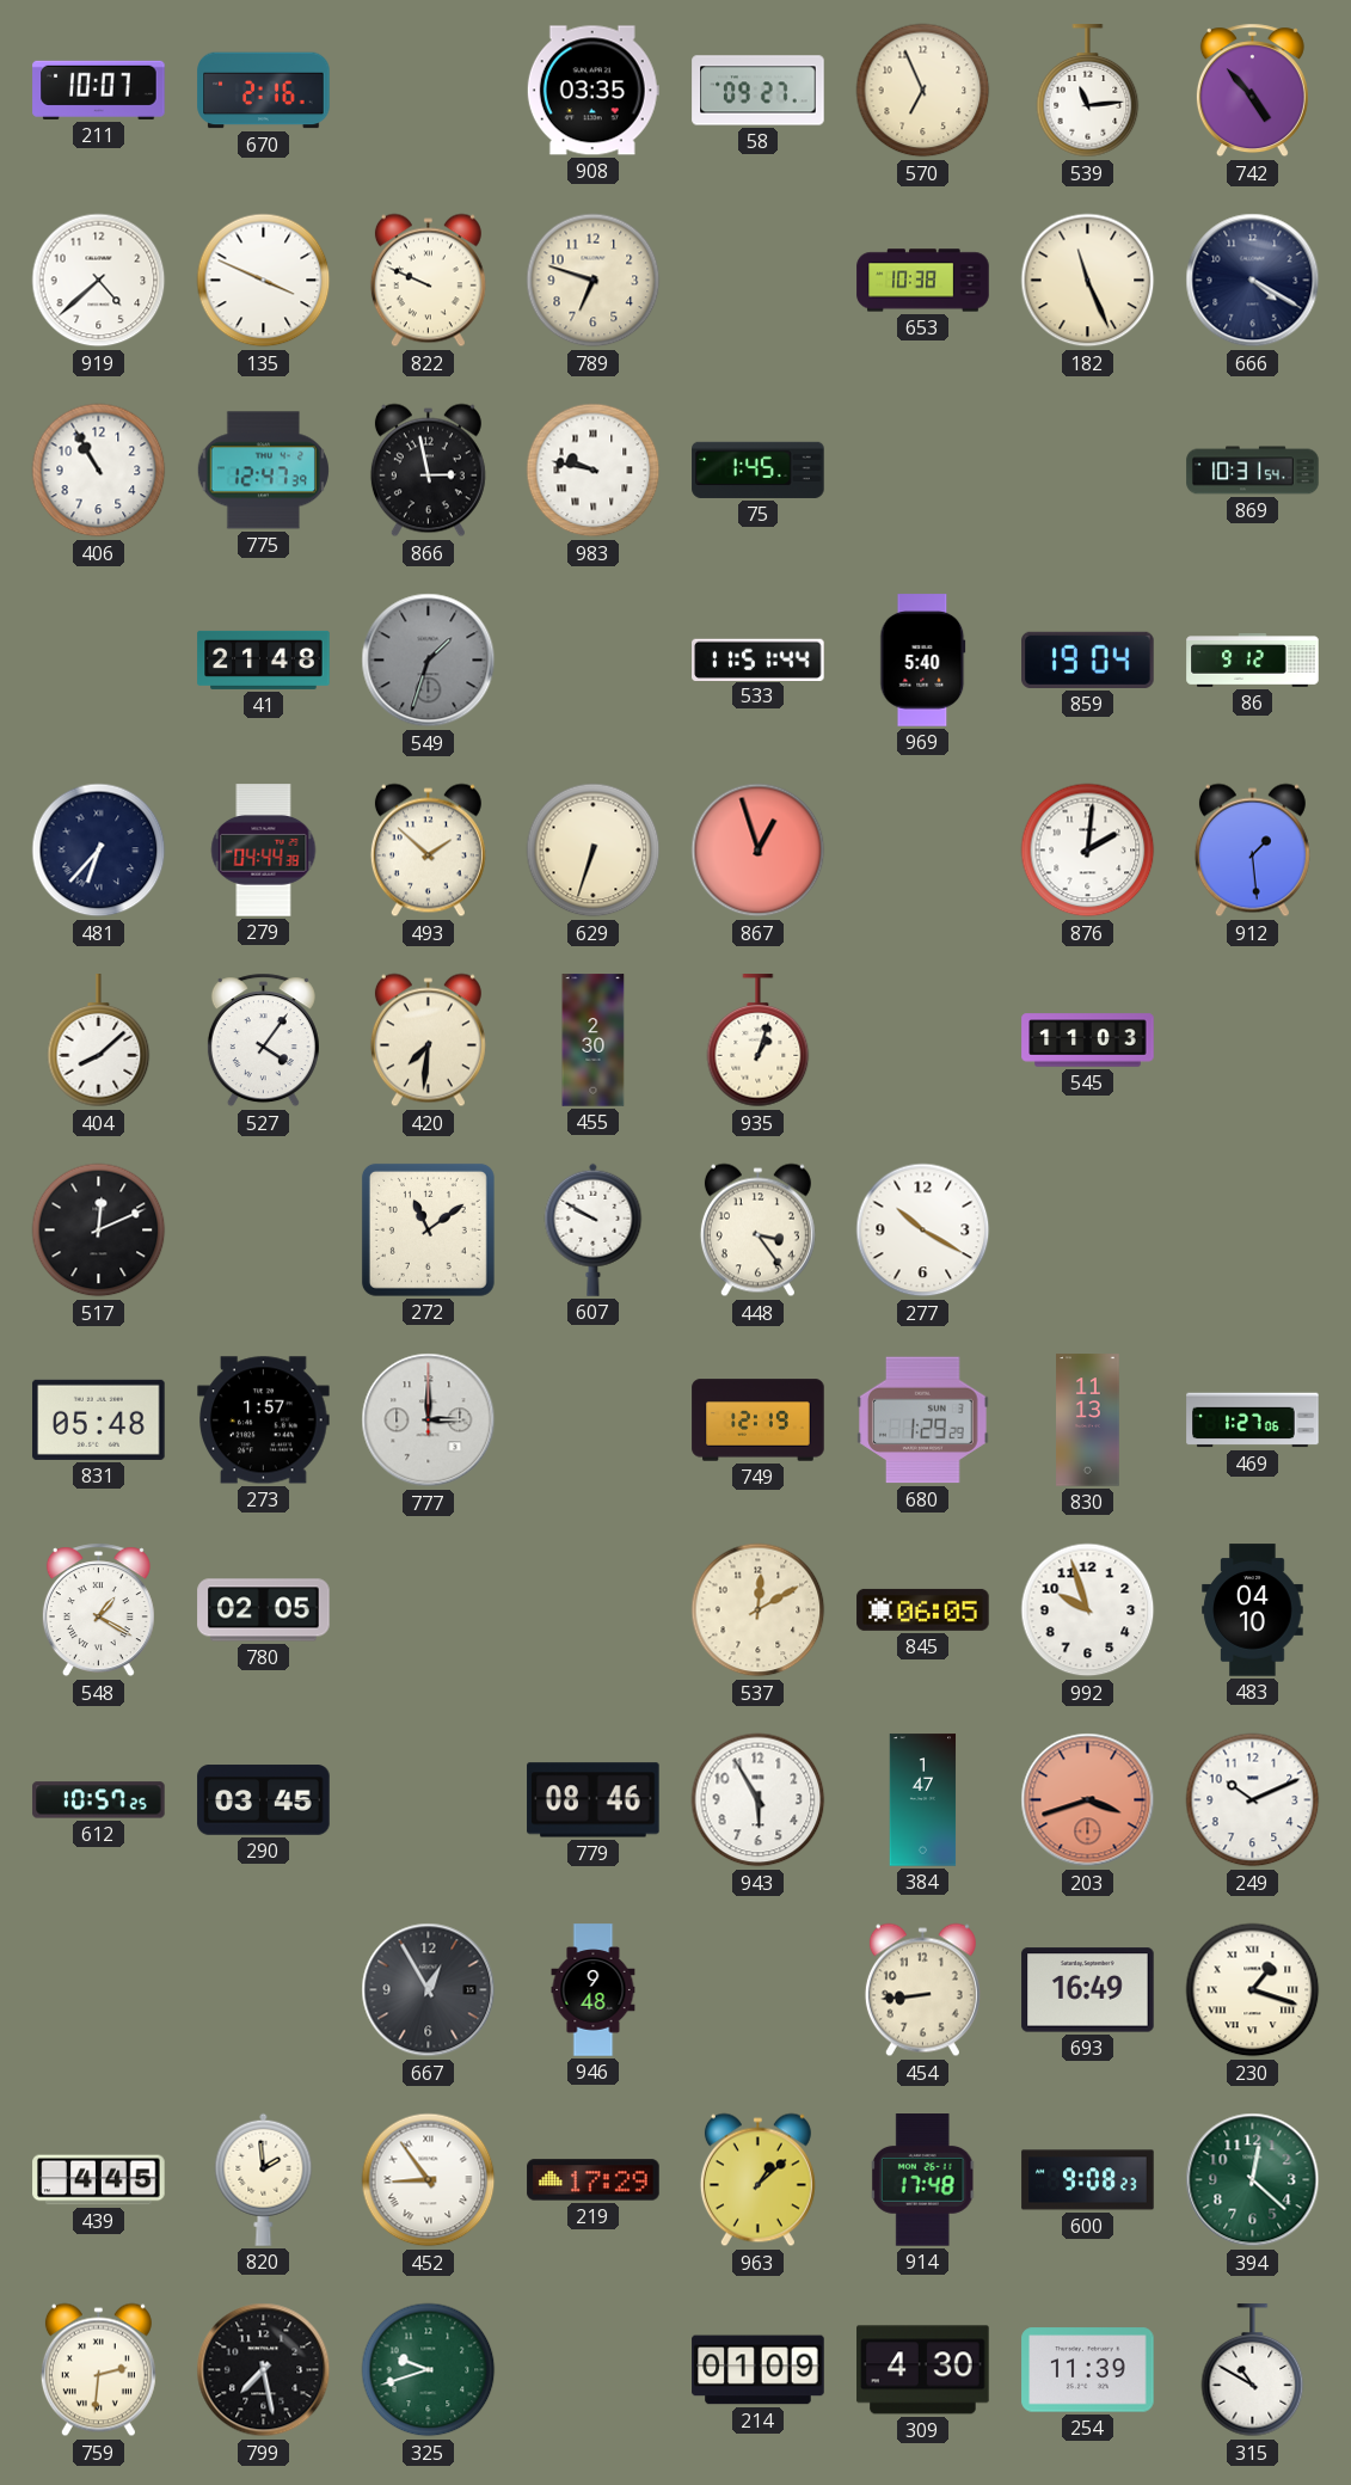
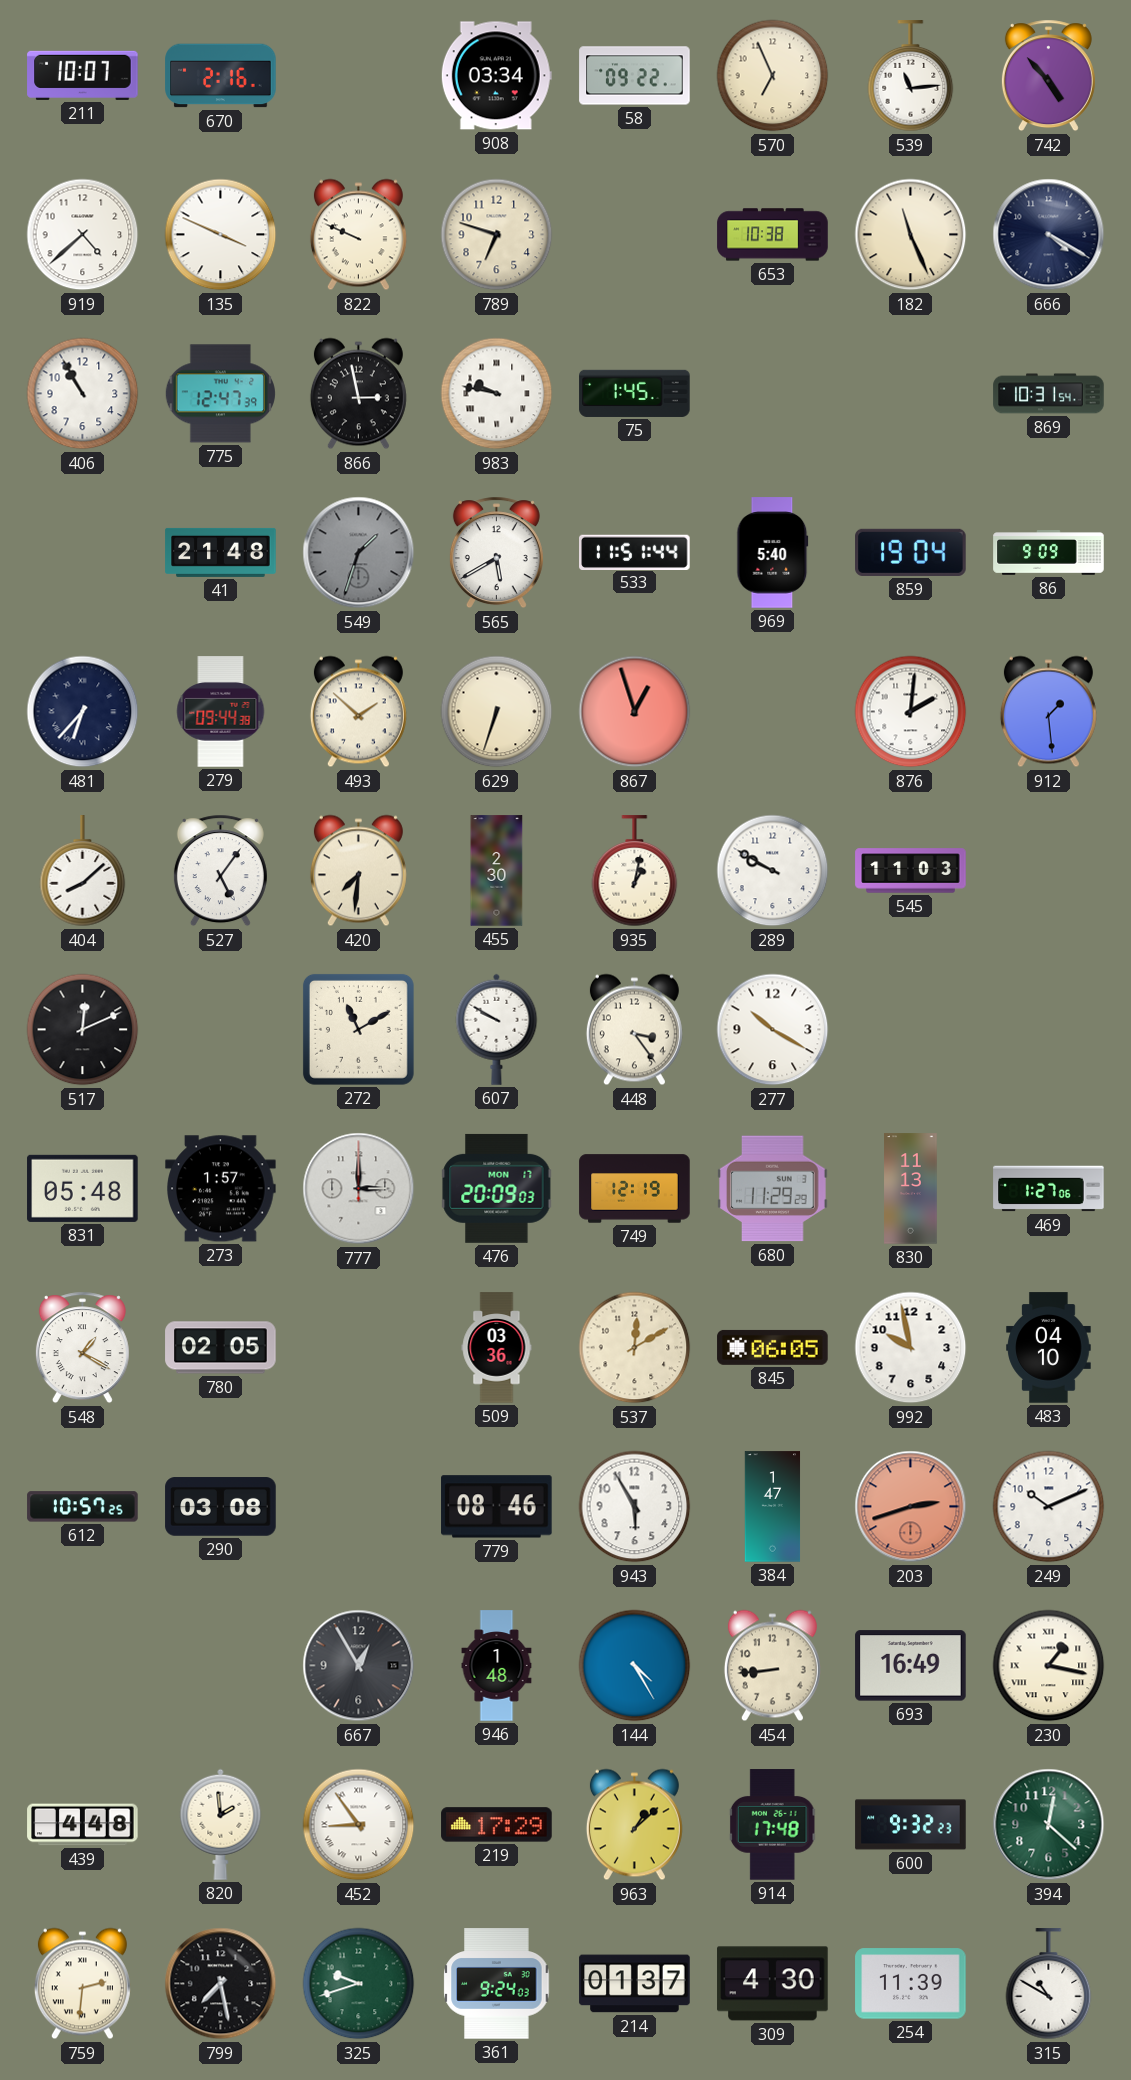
908: 03:35 -> 03:34 (496, 76)
58: 09:27 -> 09:22 (635, 76)
565: none -> 5:40 (496, 553)
86: 9:12 -> 9:09 (1049, 553)
279: 04:44 -> 09:44 (221, 712)
527: 4:06 -> 5:06 (220, 871)
935: 1:03 -> 1:02 (635, 871)
289: none -> 9:50 (773, 871)
272: 11:09 -> 11:10 (358, 1029)
476: none -> 20:09 (497, 1188)
680: 1:29 -> 11:29 (773, 1189)
509: none -> 03:36 (497, 1348)
992: 9:57 -> 9:58 (911, 1348)
290: 03:45 -> 03:08 (221, 1507)
203: 3:42 -> 2:42 (911, 1507)
946: 9:48 -> 1:48 (497, 1666)
144: none -> 4:25 (635, 1666)
230: 1:18 -> 1:17 (1049, 1666)
439: 4:45 -> 4:48 (83, 1825)
600: 9:08 -> 9:32 (911, 1825)
361: none -> 9:24 (497, 1984)
214: 01:09 -> 01:37 (635, 1984)
